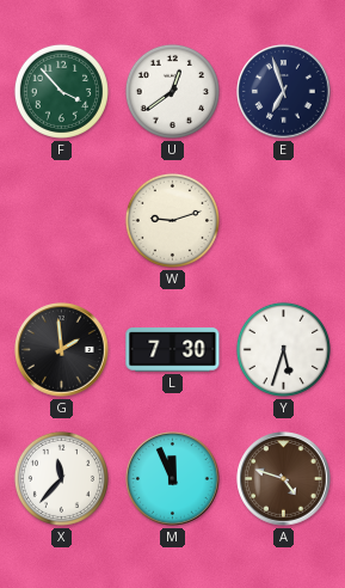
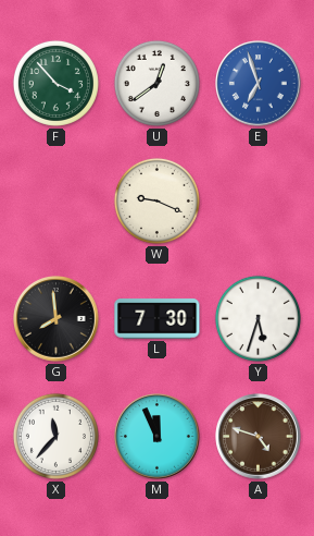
E dial: navy -> blue (259, 84)
W: 9:12 -> 9:19 (156, 200)
G: 1:59 -> 7:59 (56, 319)
